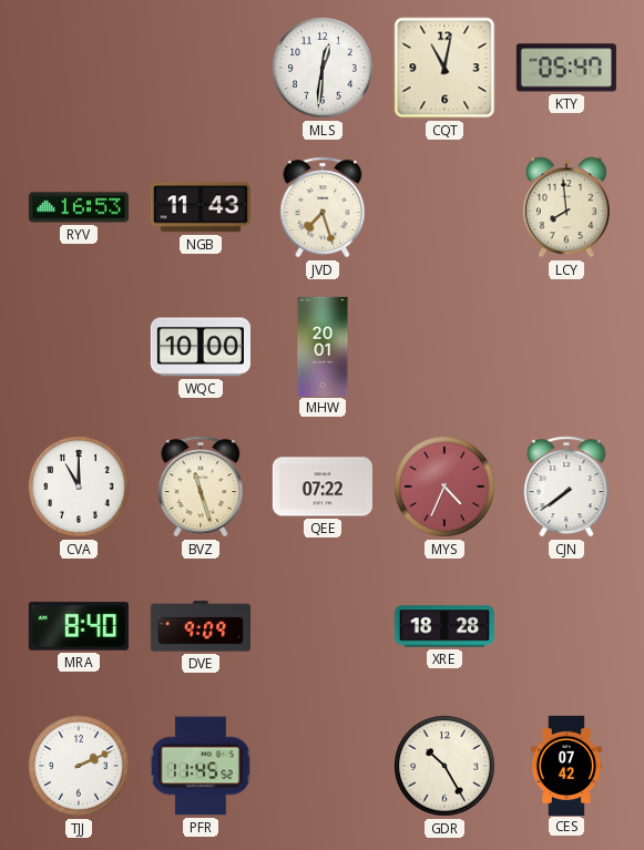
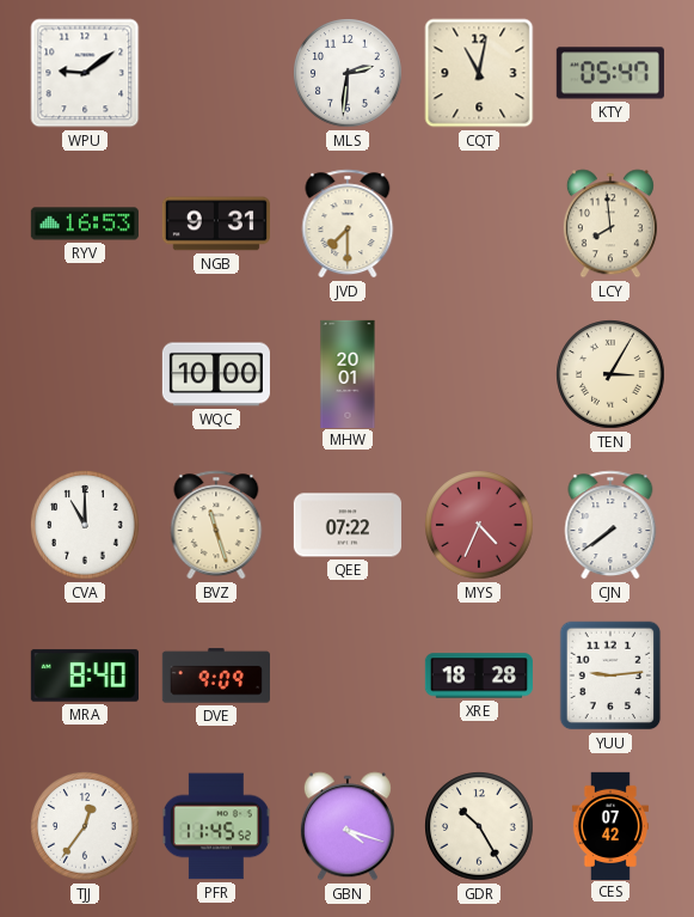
WPU: none -> 9:09 (85, 73)
MLS: 12:31 -> 2:31 (348, 73)
NGB: 11:43 -> 9:31 (216, 224)
JVD: 7:27 -> 7:30 (348, 224)
TEN: none -> 3:05 (610, 374)
YUU: none -> 9:14 (610, 675)
TJJ: 2:11 -> 12:36 (85, 826)
GBN: none -> 4:18 (348, 826)
